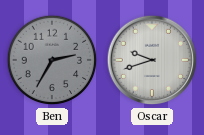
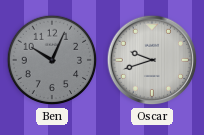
Ben: 2:35 -> 10:04 (52, 60)
